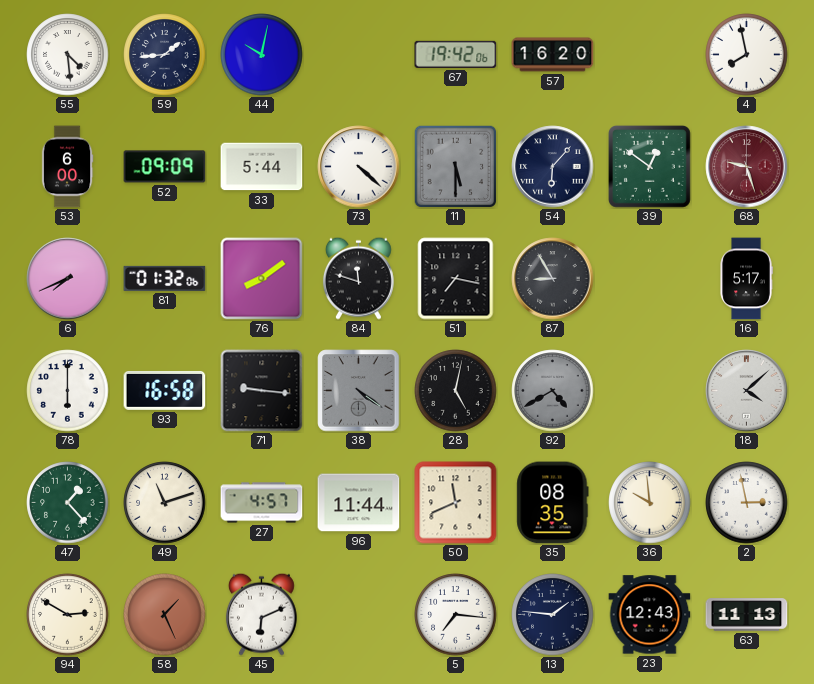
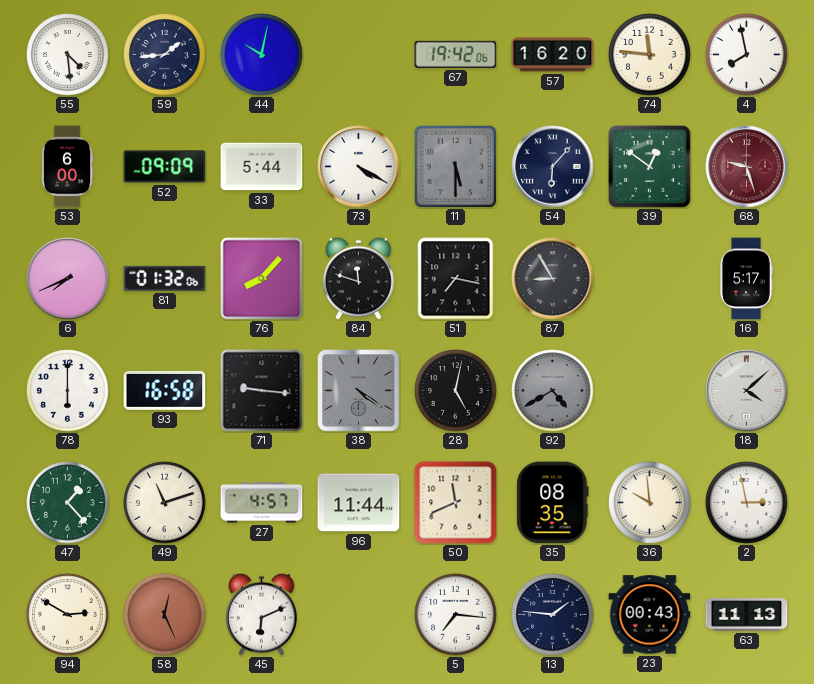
74: none -> 11:46 (650, 55)
73: 4:22 -> 4:20 (359, 167)
76: 8:09 -> 8:07 (262, 279)
58: 1:26 -> 12:26 (165, 615)
23: 12:43 -> 00:43 (650, 615)
